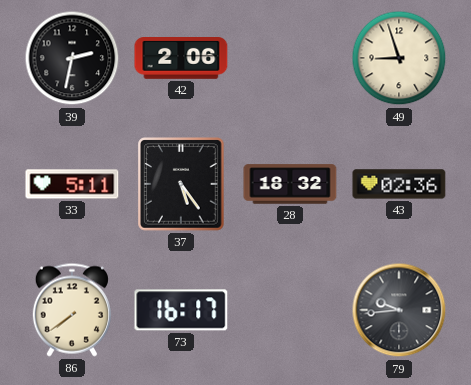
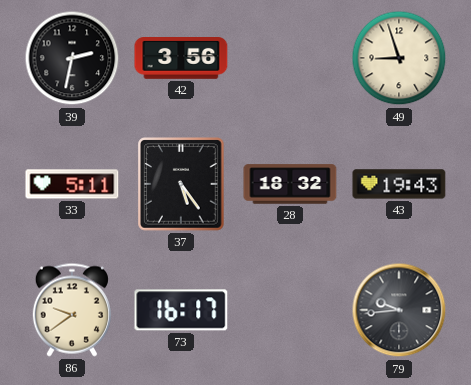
42: 2:06 -> 3:56 (181, 59)
43: 02:36 -> 19:43 (399, 184)
86: 7:39 -> 9:39 (72, 310)
